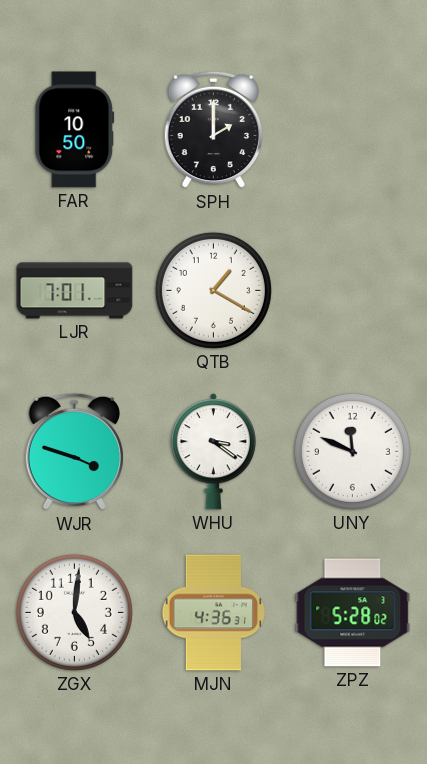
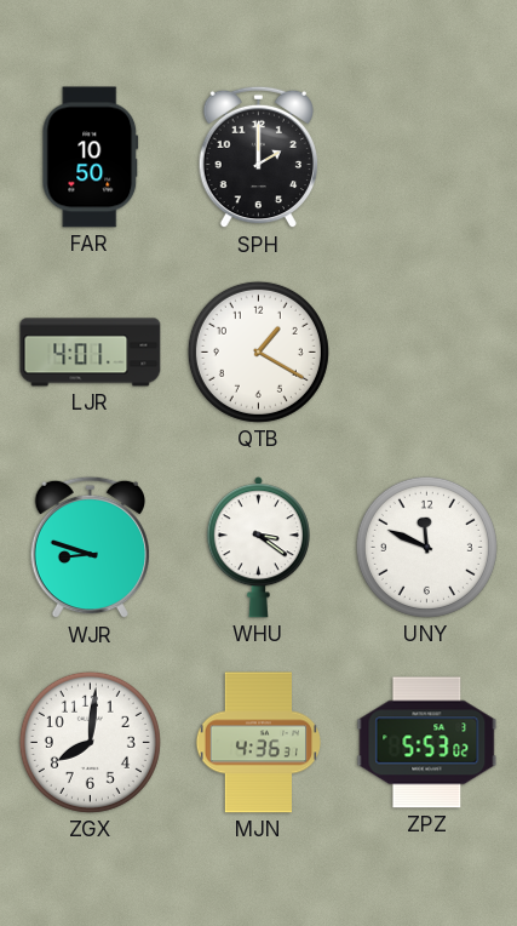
LJR: 7:01 -> 4:01 (91, 353)
WJR: 3:48 -> 8:48 (91, 548)
ZGX: 5:01 -> 8:01 (90, 742)
ZPZ: 5:28 -> 5:53 (427, 743)
